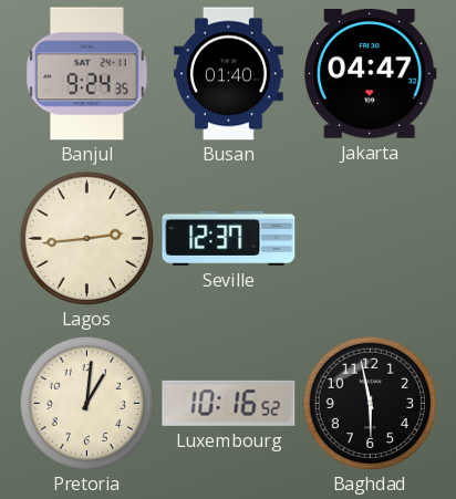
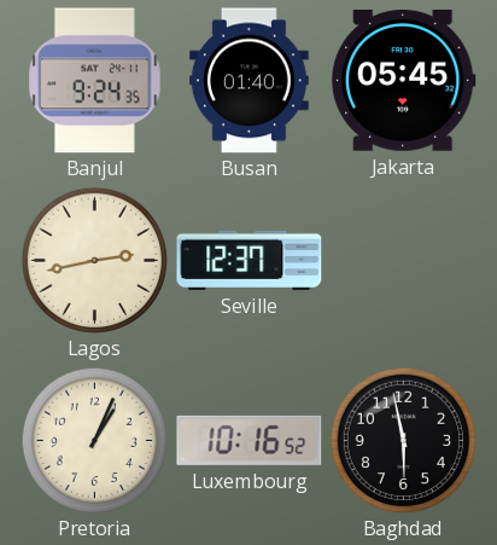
Jakarta: 04:47 -> 05:45 (404, 81)
Lagos: 2:44 -> 2:43 (94, 260)
Pretoria: 1:01 -> 1:04 (94, 440)
